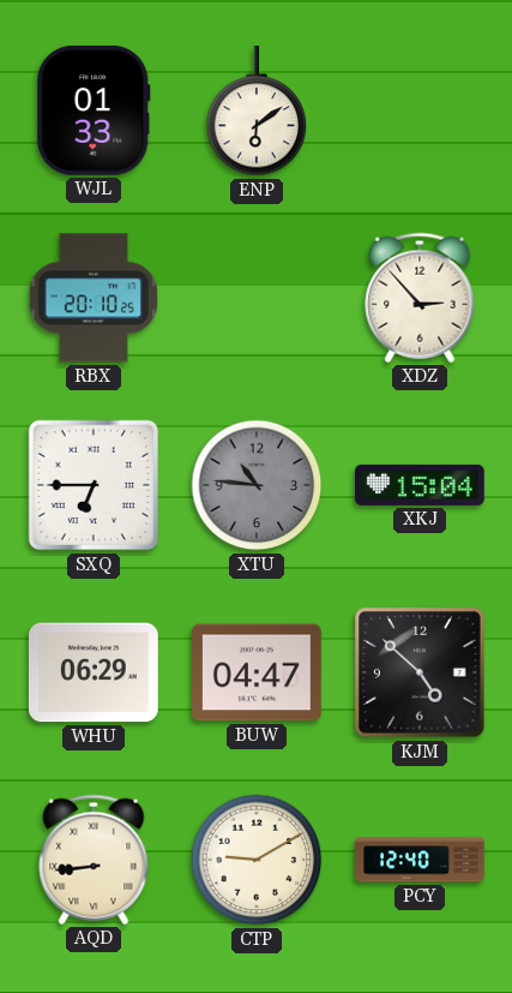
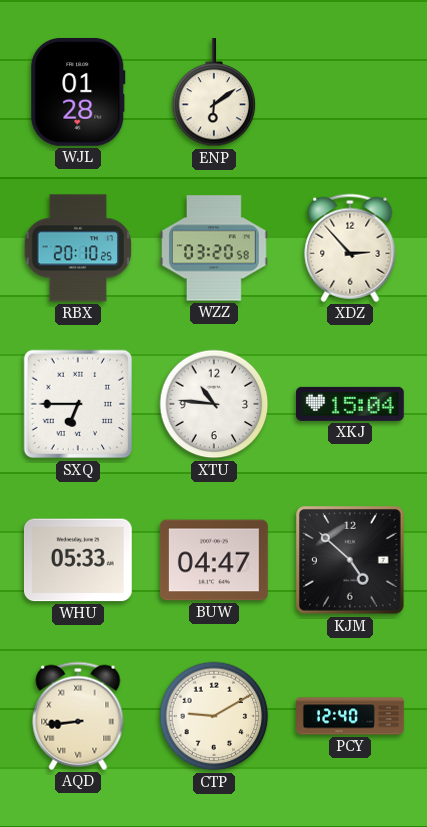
WJL: 01:33 -> 01:28 (78, 92)
WZZ: none -> 03:20 (215, 248)
XTU dial: grey -> white (214, 404)
WHU: 06:29 -> 05:33 (78, 560)
